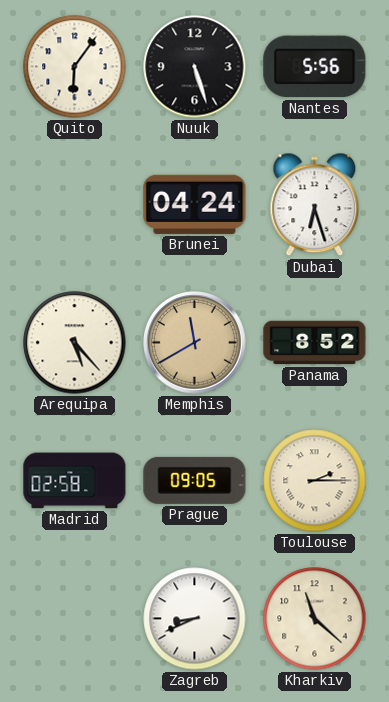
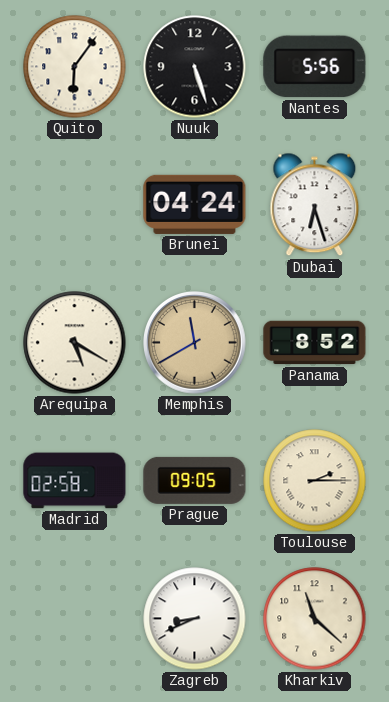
Arequipa: 5:23 -> 5:20 (75, 343)
